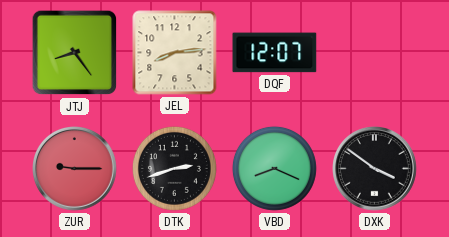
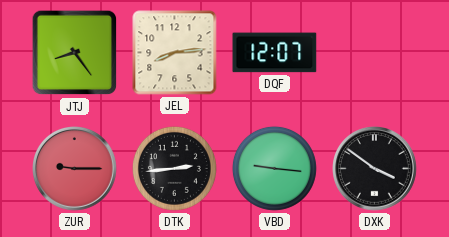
DTK: 2:42 -> 2:44 (174, 168)
VBD: 8:19 -> 9:16 (274, 168)
